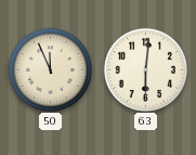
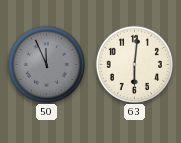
50 dial: cream -> grey (46, 64)
